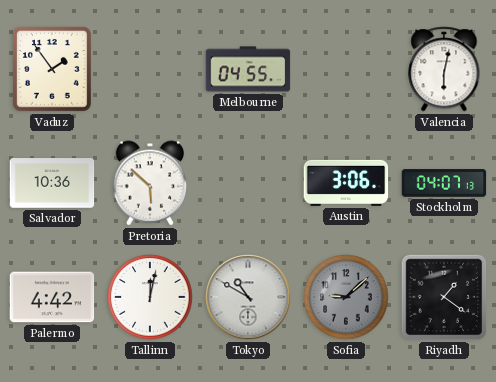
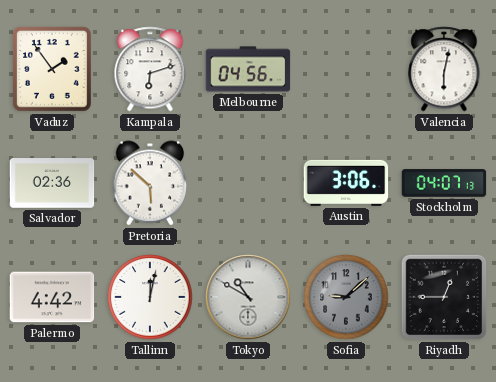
Kampala: none -> 6:12 (150, 69)
Melbourne: 04:55 -> 04:56 (248, 69)
Salvador: 10:36 -> 02:36 (52, 183)
Riyadh: 1:21 -> 12:45 (444, 297)
